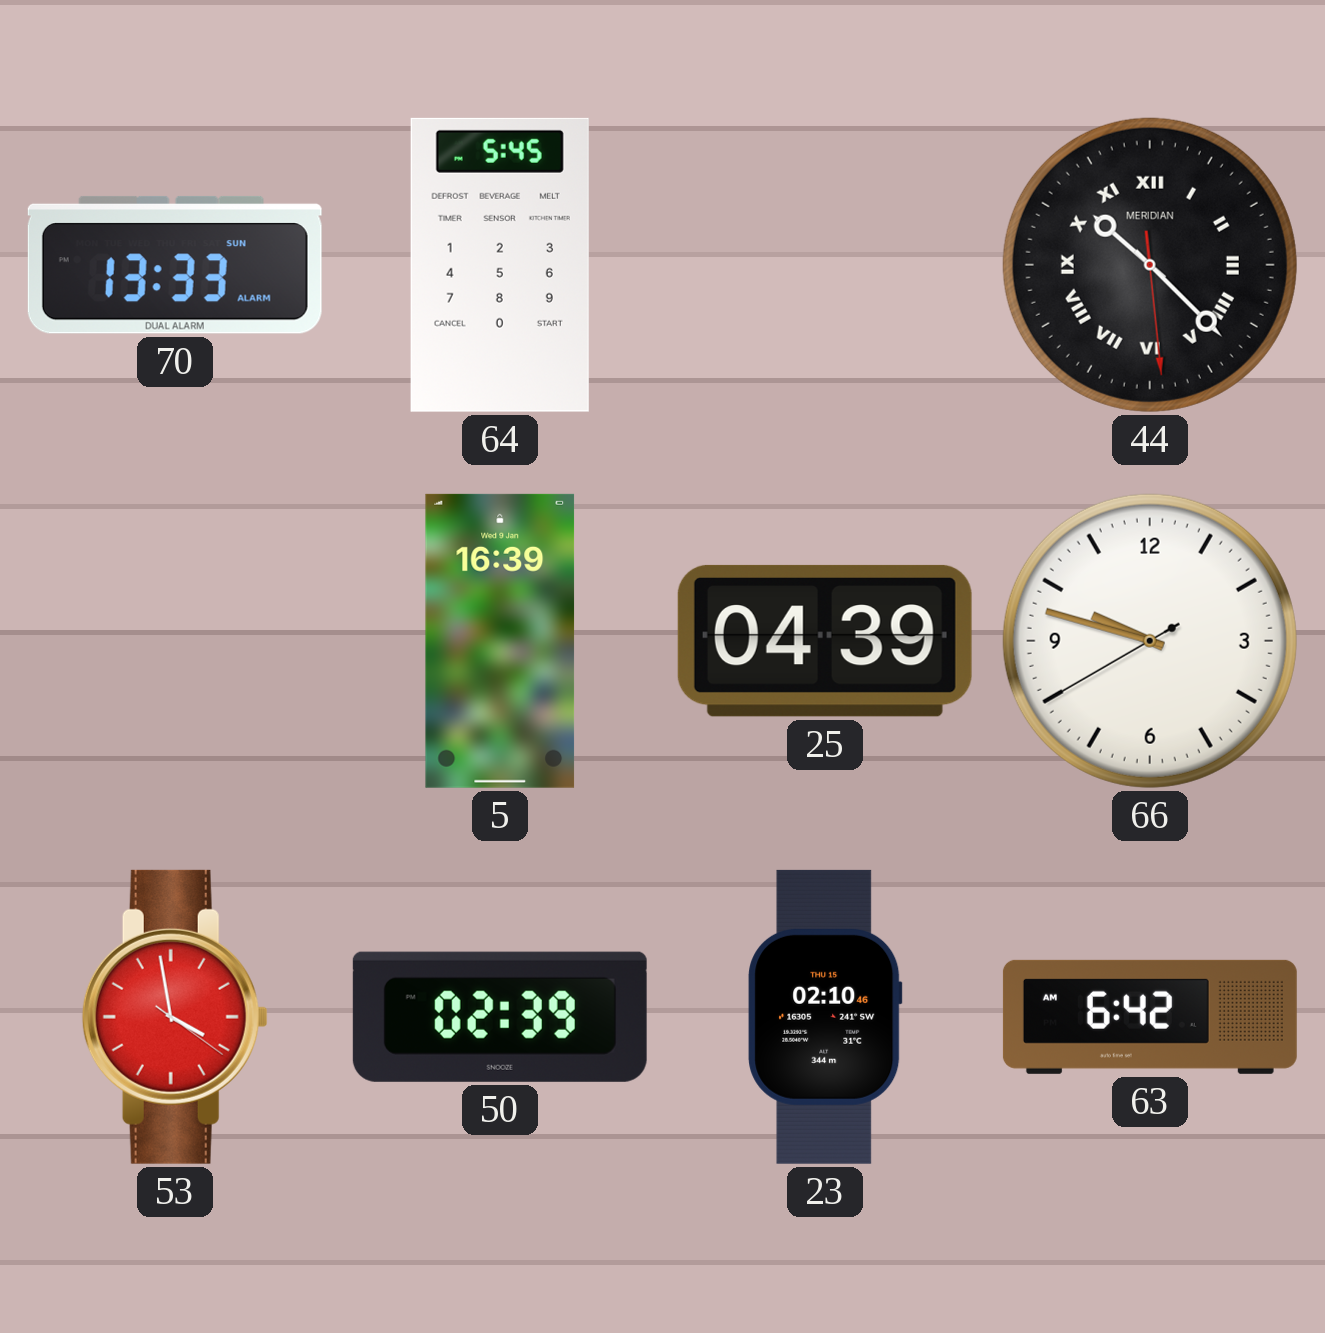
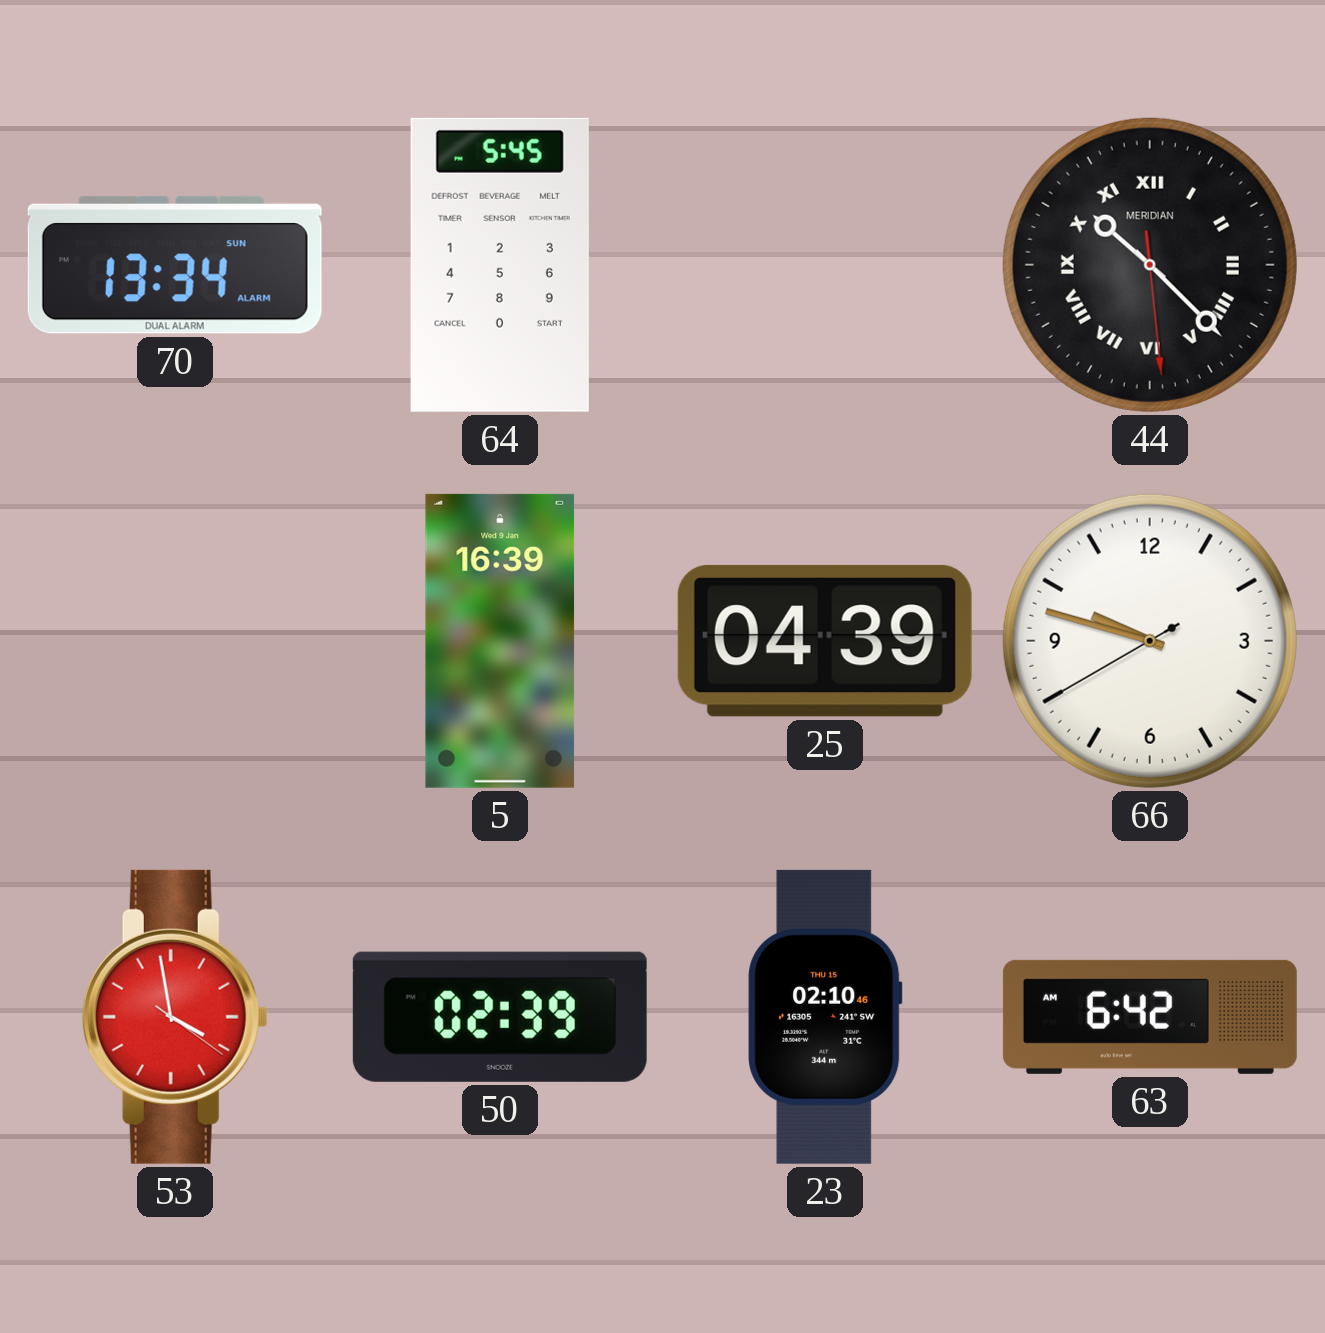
70: 13:33 -> 13:34 (175, 265)
